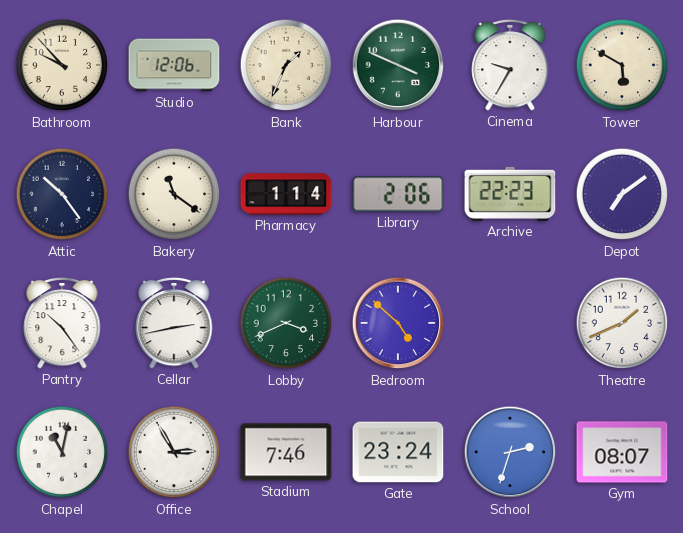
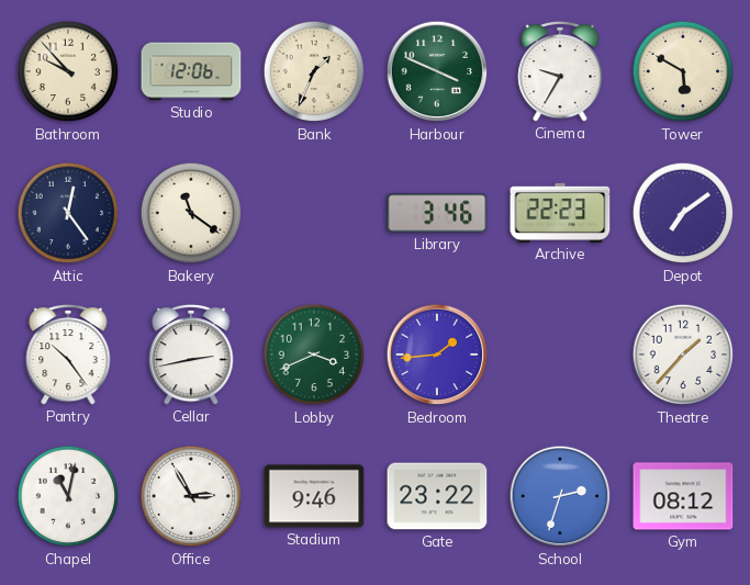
Attic: 10:24 -> 12:24 (68, 213)
Pharmacy: 1:14 -> none (286, 194)
Library: 2:06 -> 3:46 (437, 213)
Bedroom: 4:52 -> 1:44 (437, 355)
Theatre: 1:41 -> 1:37 (683, 355)
Stadium: 7:46 -> 9:46 (314, 496)
Gate: 23:24 -> 23:22 (437, 496)
Gym: 08:07 -> 08:12 (683, 496)
